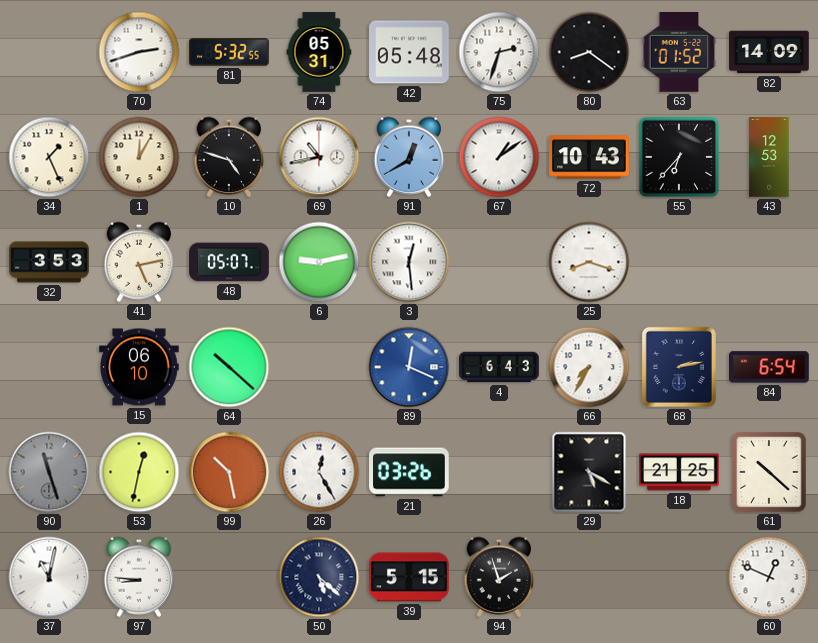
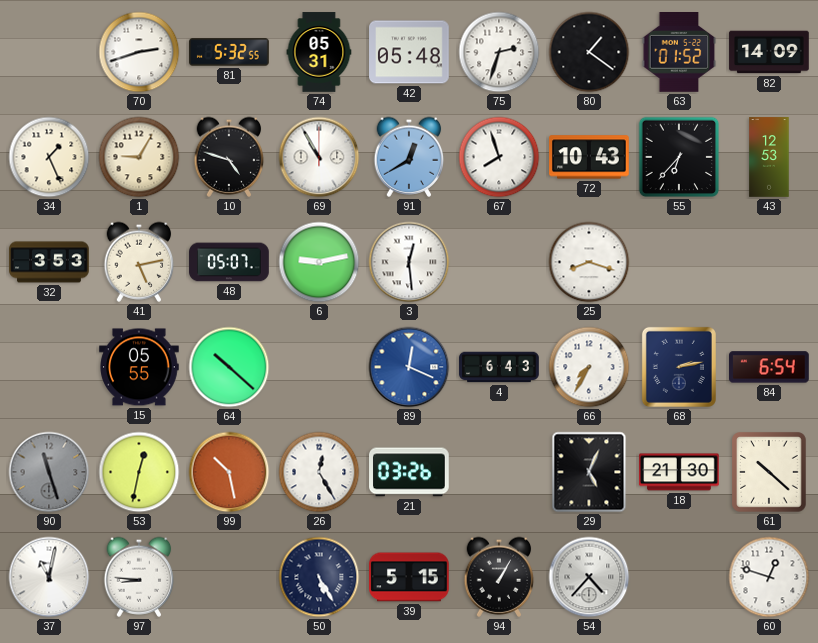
80: 8:21 -> 1:21 (589, 52)
1: 12:05 -> 9:05 (139, 157)
69: 10:43 -> 10:55 (319, 157)
67: 1:09 -> 7:57 (499, 157)
15: 06:10 -> 05:55 (139, 367)
29: 5:20 -> 5:04 (589, 472)
18: 21:25 -> 21:30 (679, 472)
50: 5:22 -> 5:25 (319, 577)
94: 1:57 -> 1:05 (499, 577)
54: none -> 4:37 (589, 577)
60: 12:49 -> 12:48 (769, 577)
